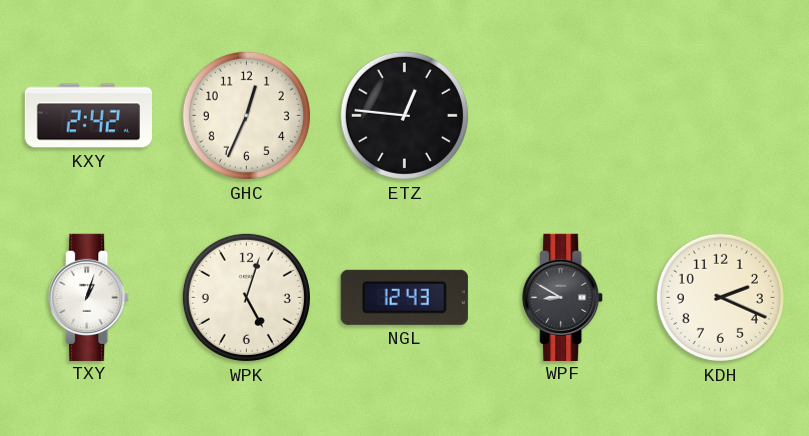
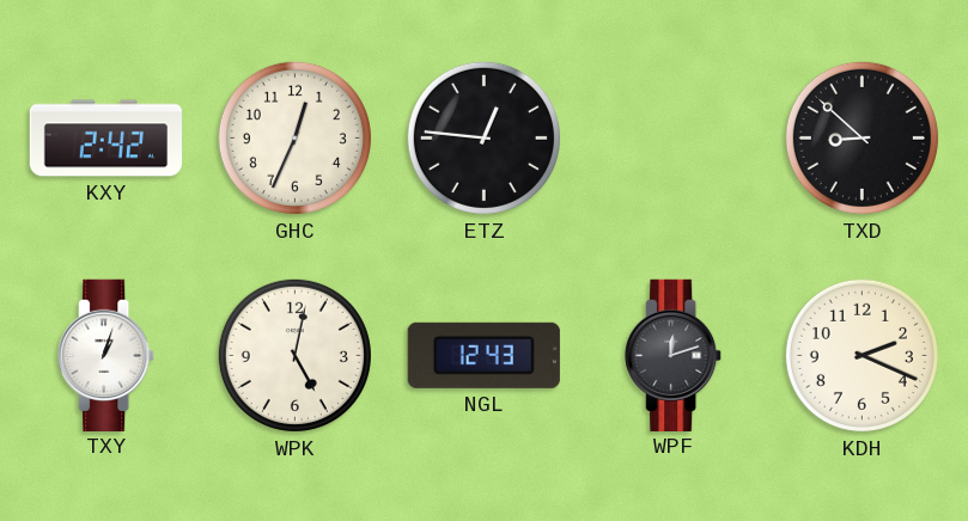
TXD: none -> 8:52 (862, 137)
WPK: 5:03 -> 5:02 (294, 355)
WPF: 8:50 -> 12:12 (674, 355)
